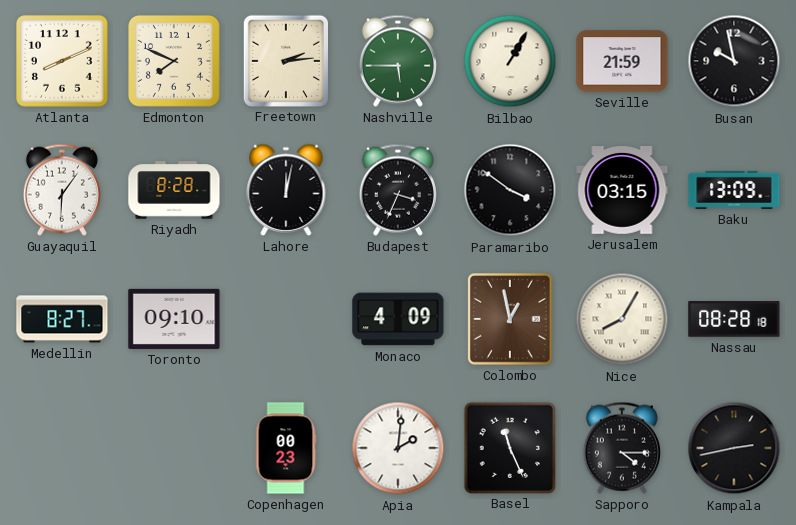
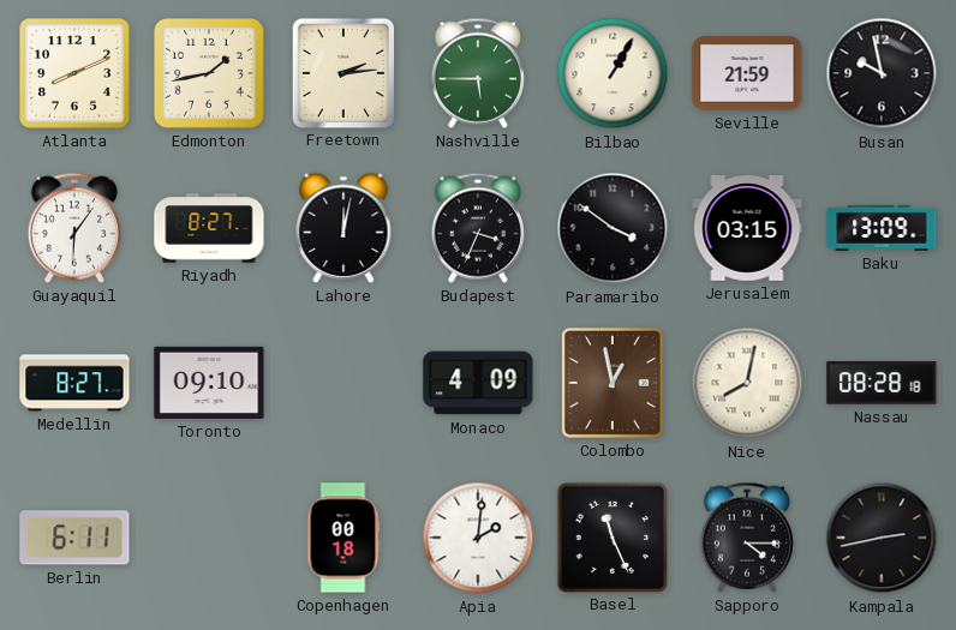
Edmonton: 7:49 -> 1:43 (209, 73)
Riyadh: 8:28 -> 8:27 (209, 228)
Nice: 8:05 -> 8:02 (747, 383)
Berlin: none -> 6:11 (74, 538)
Copenhagen: 00:23 -> 00:18 (343, 538)
